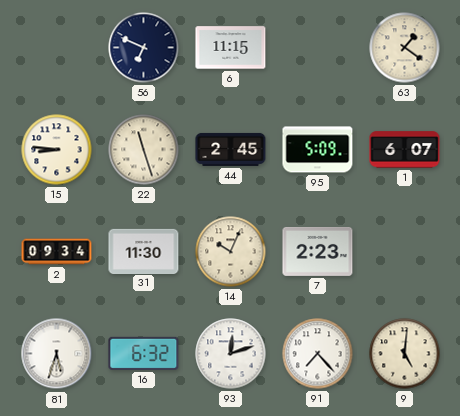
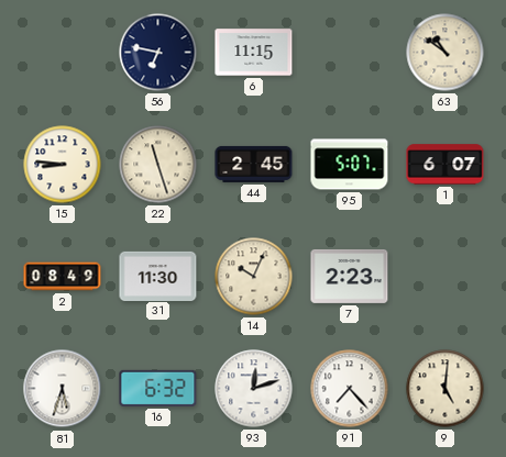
56: 6:49 -> 6:47 (158, 53)
63: 1:21 -> 10:51 (446, 53)
95: 5:09 -> 5:07 (350, 165)
2: 09:34 -> 08:49 (63, 277)
